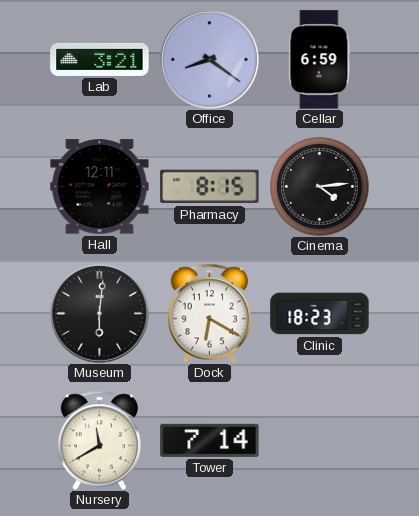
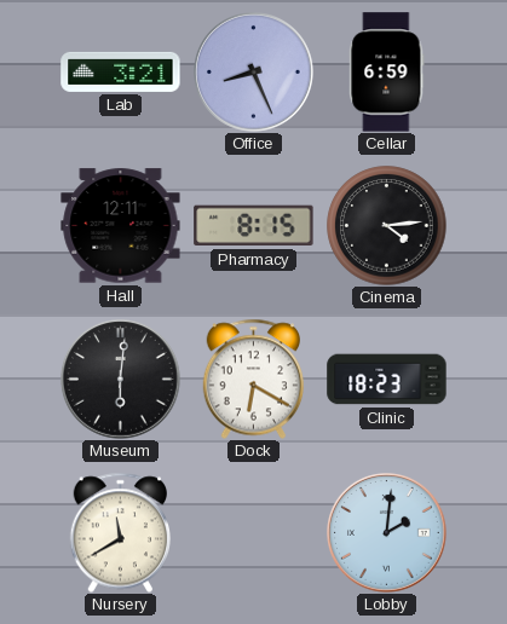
Office: 8:21 -> 8:26 (254, 73)
Tower: 7:14 -> none (210, 440)
Lobby: none -> 2:01 (387, 533)
